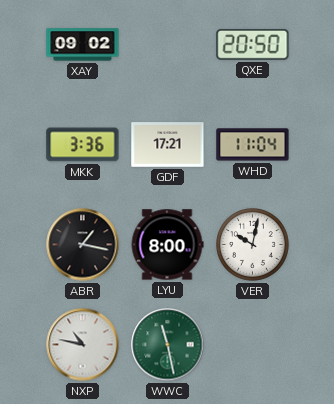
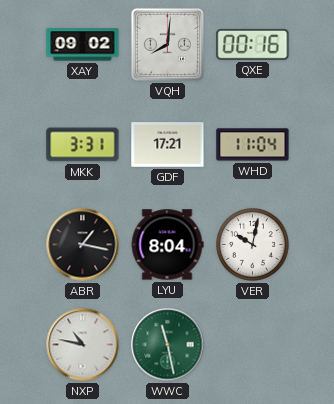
VQH: none -> 8:01 (167, 44)
QXE: 20:50 -> 00:16 (253, 44)
MKK: 3:36 -> 3:31 (83, 145)
LYU: 8:00 -> 8:04 (167, 245)
